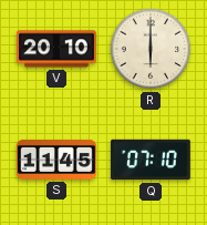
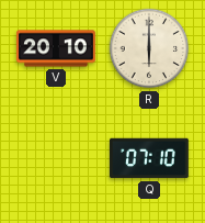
S: 11:45 -> none (56, 160)
